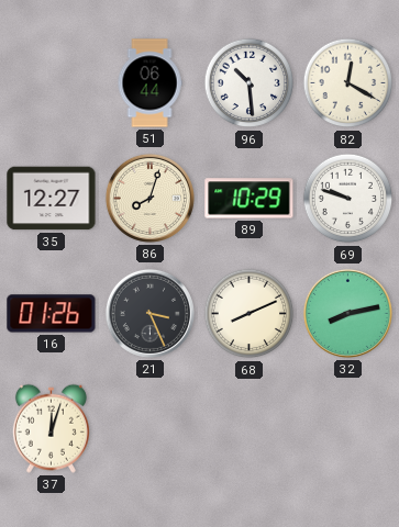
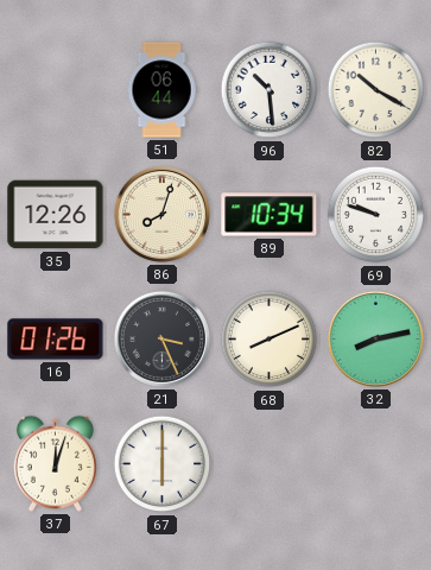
82: 12:20 -> 10:20 (376, 90)
35: 12:27 -> 12:26 (56, 215)
89: 10:29 -> 10:34 (270, 215)
67: none -> 6:00 (163, 464)
